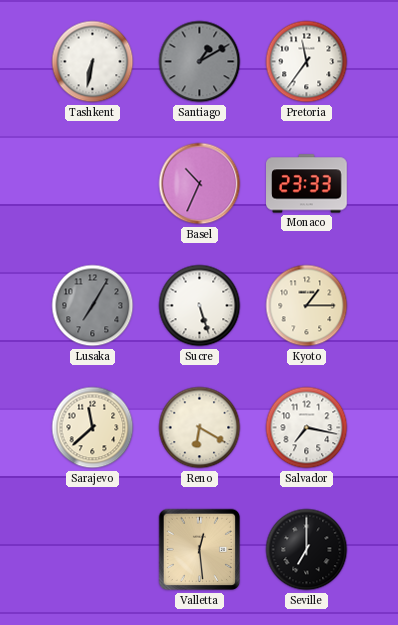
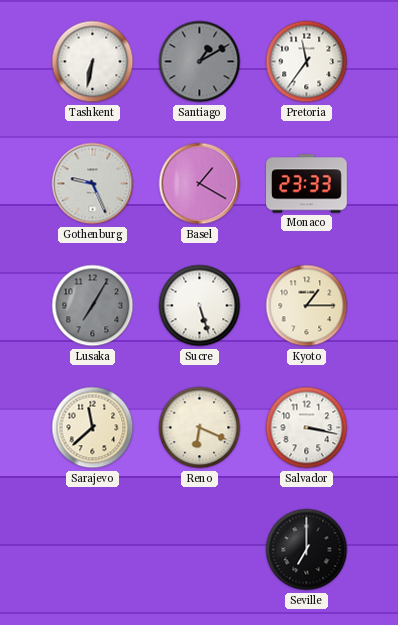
Gothenburg: none -> 9:26 (93, 184)
Basel: 10:34 -> 1:20 (200, 184)
Reno: 6:20 -> 6:19 (200, 428)
Salvador: 7:17 -> 3:17 (307, 428)
Valletta: 12:29 -> none (200, 550)
